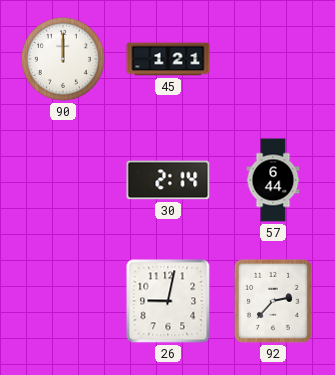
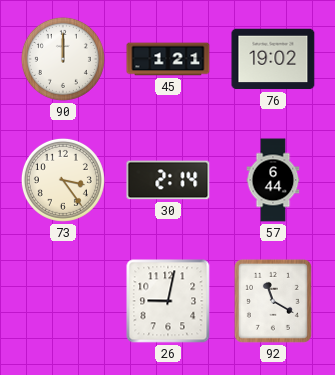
76: none -> 19:02 (273, 59)
73: none -> 3:24 (63, 180)
92: 2:37 -> 11:20 (273, 301)
